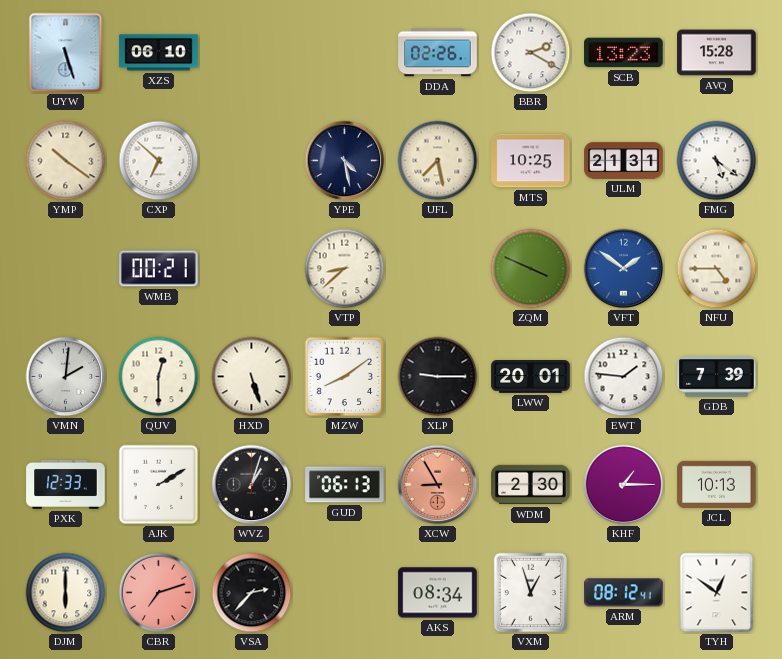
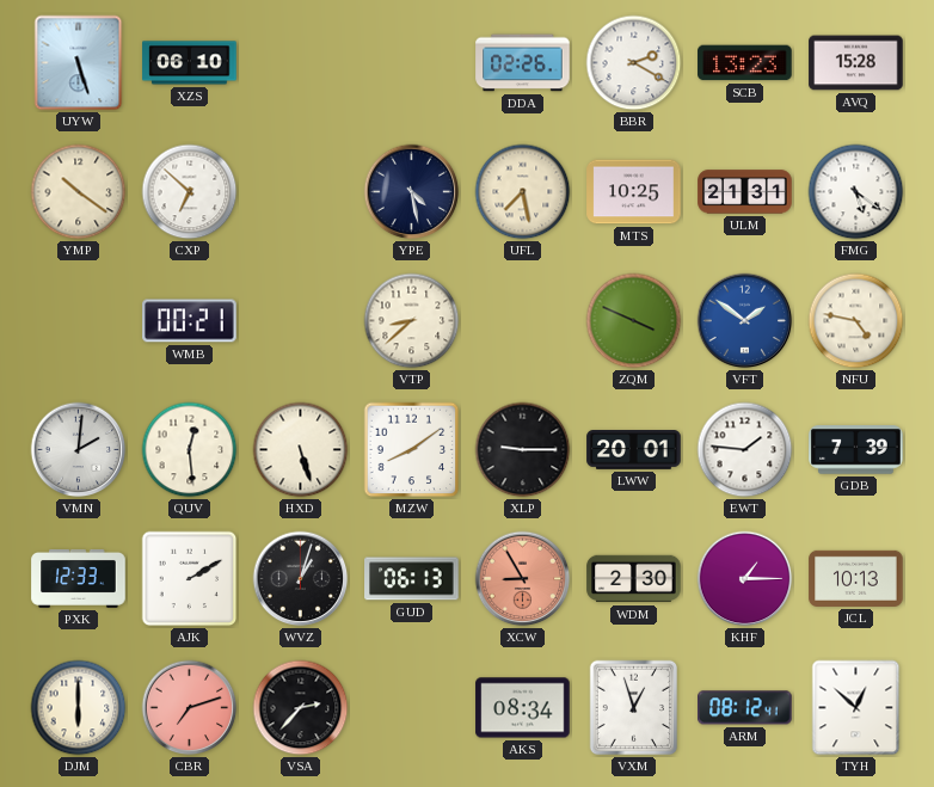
NFU: 4:45 -> 4:47 (856, 321)
QUV: 12:30 -> 12:29 (190, 450)
TYH: 12:51 -> 12:52 (856, 708)
